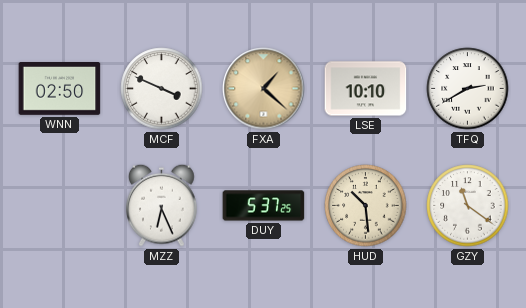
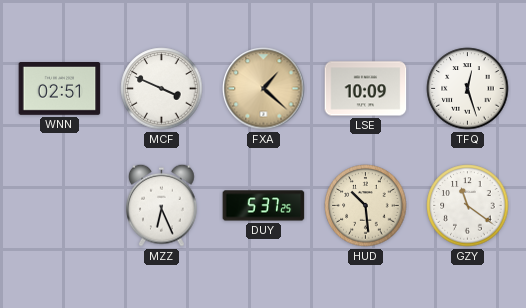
WNN: 02:50 -> 02:51 (60, 89)
LSE: 10:10 -> 10:09 (366, 89)
TFQ: 2:40 -> 12:27 (468, 89)
